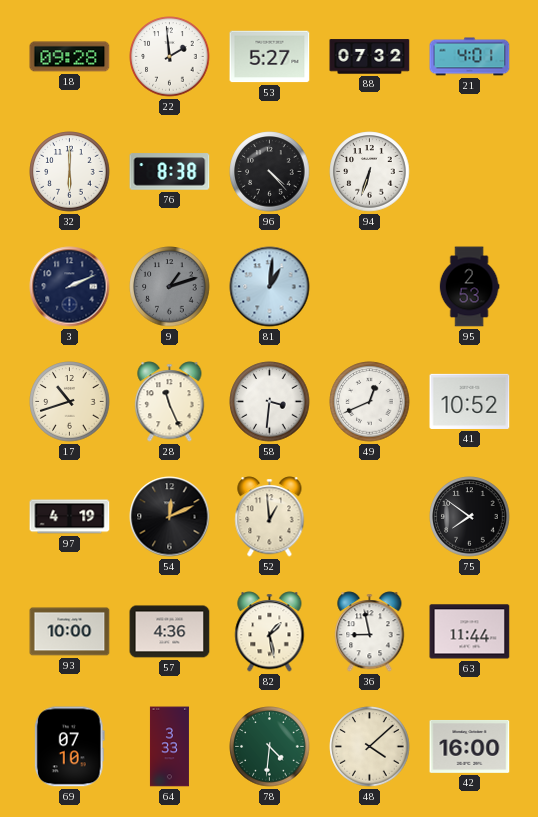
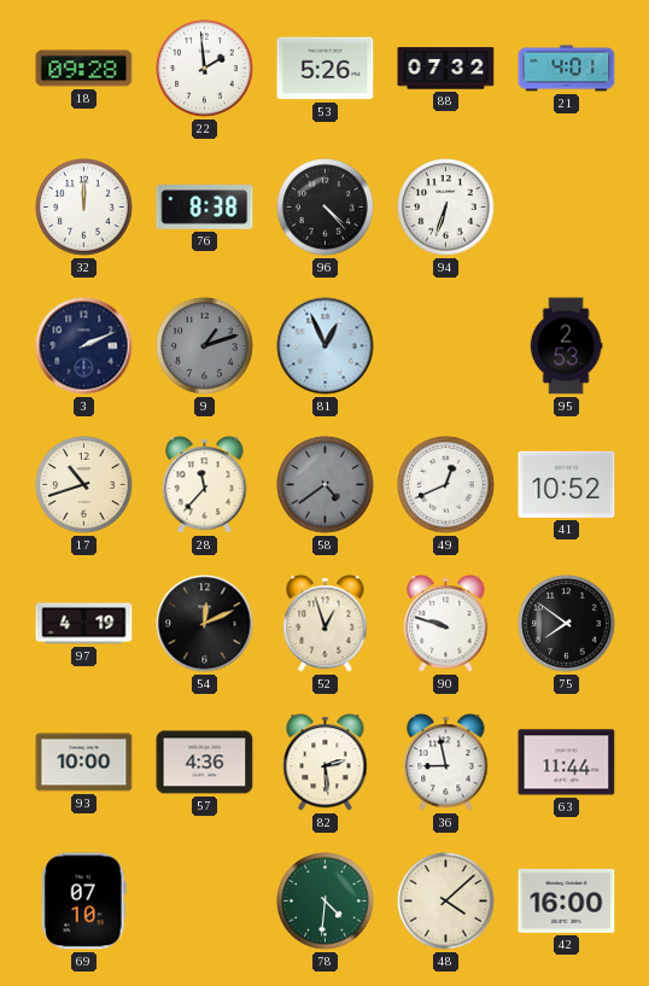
53: 5:27 -> 5:26 (326, 69)
32: 6:00 -> 12:00 (84, 208)
81: 1:01 -> 12:56 (326, 346)
28: 11:26 -> 11:37 (205, 485)
58: 3:31 -> 4:39 (326, 485)
58 dial: white -> grey (326, 485)
52: 12:59 -> 12:57 (326, 624)
90: none -> 9:48 (446, 624)
82: 1:28 -> 2:29 (326, 763)
64: 3:33 -> none (169, 747)
